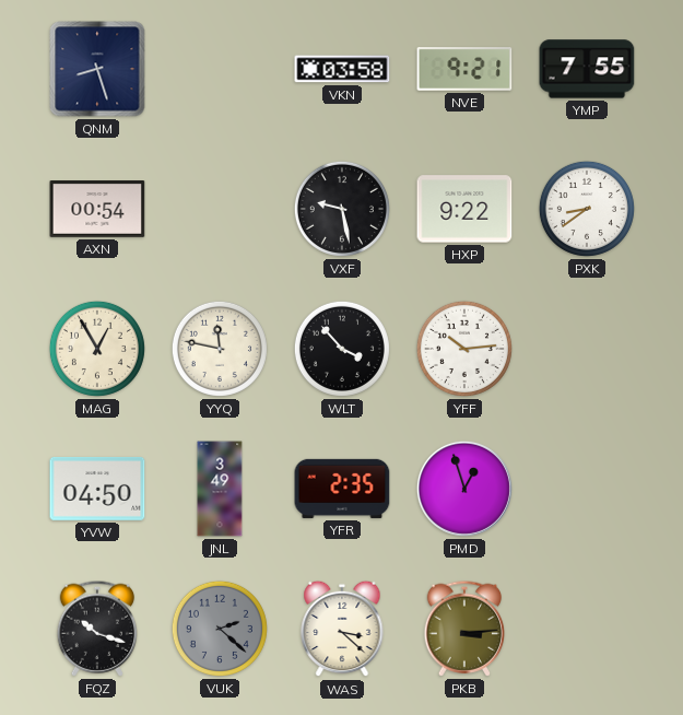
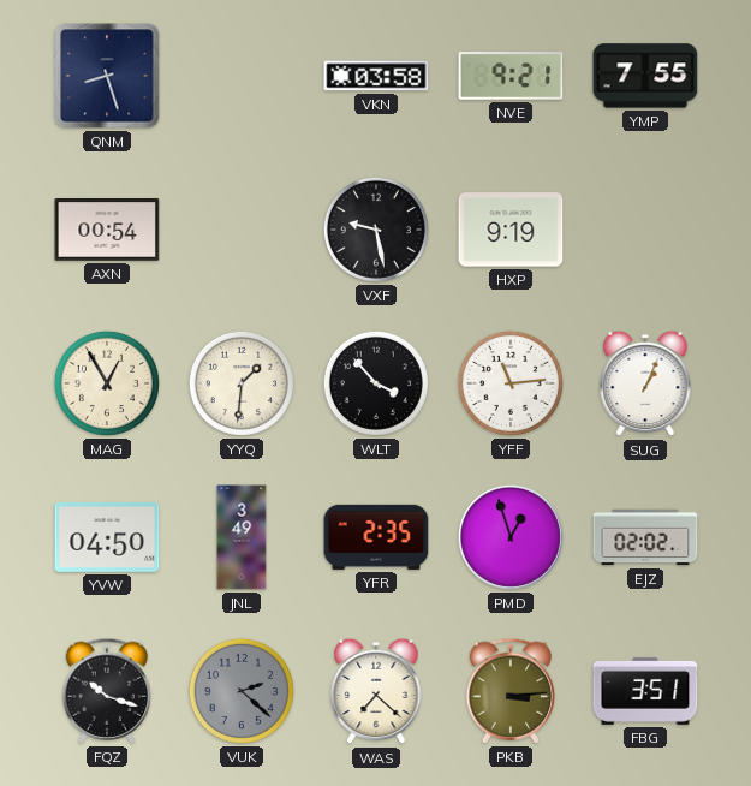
HXP: 9:22 -> 9:19 (511, 230)
PXK: 8:39 -> none (587, 209)
YYQ: 11:47 -> 1:31 (242, 383)
YFF: 10:14 -> 11:14 (511, 383)
SUG: none -> 1:04 (645, 383)
EJZ: none -> 02:02 (645, 537)
WAS: 3:22 -> 7:22 (376, 691)
FBG: none -> 3:51 (645, 691)
